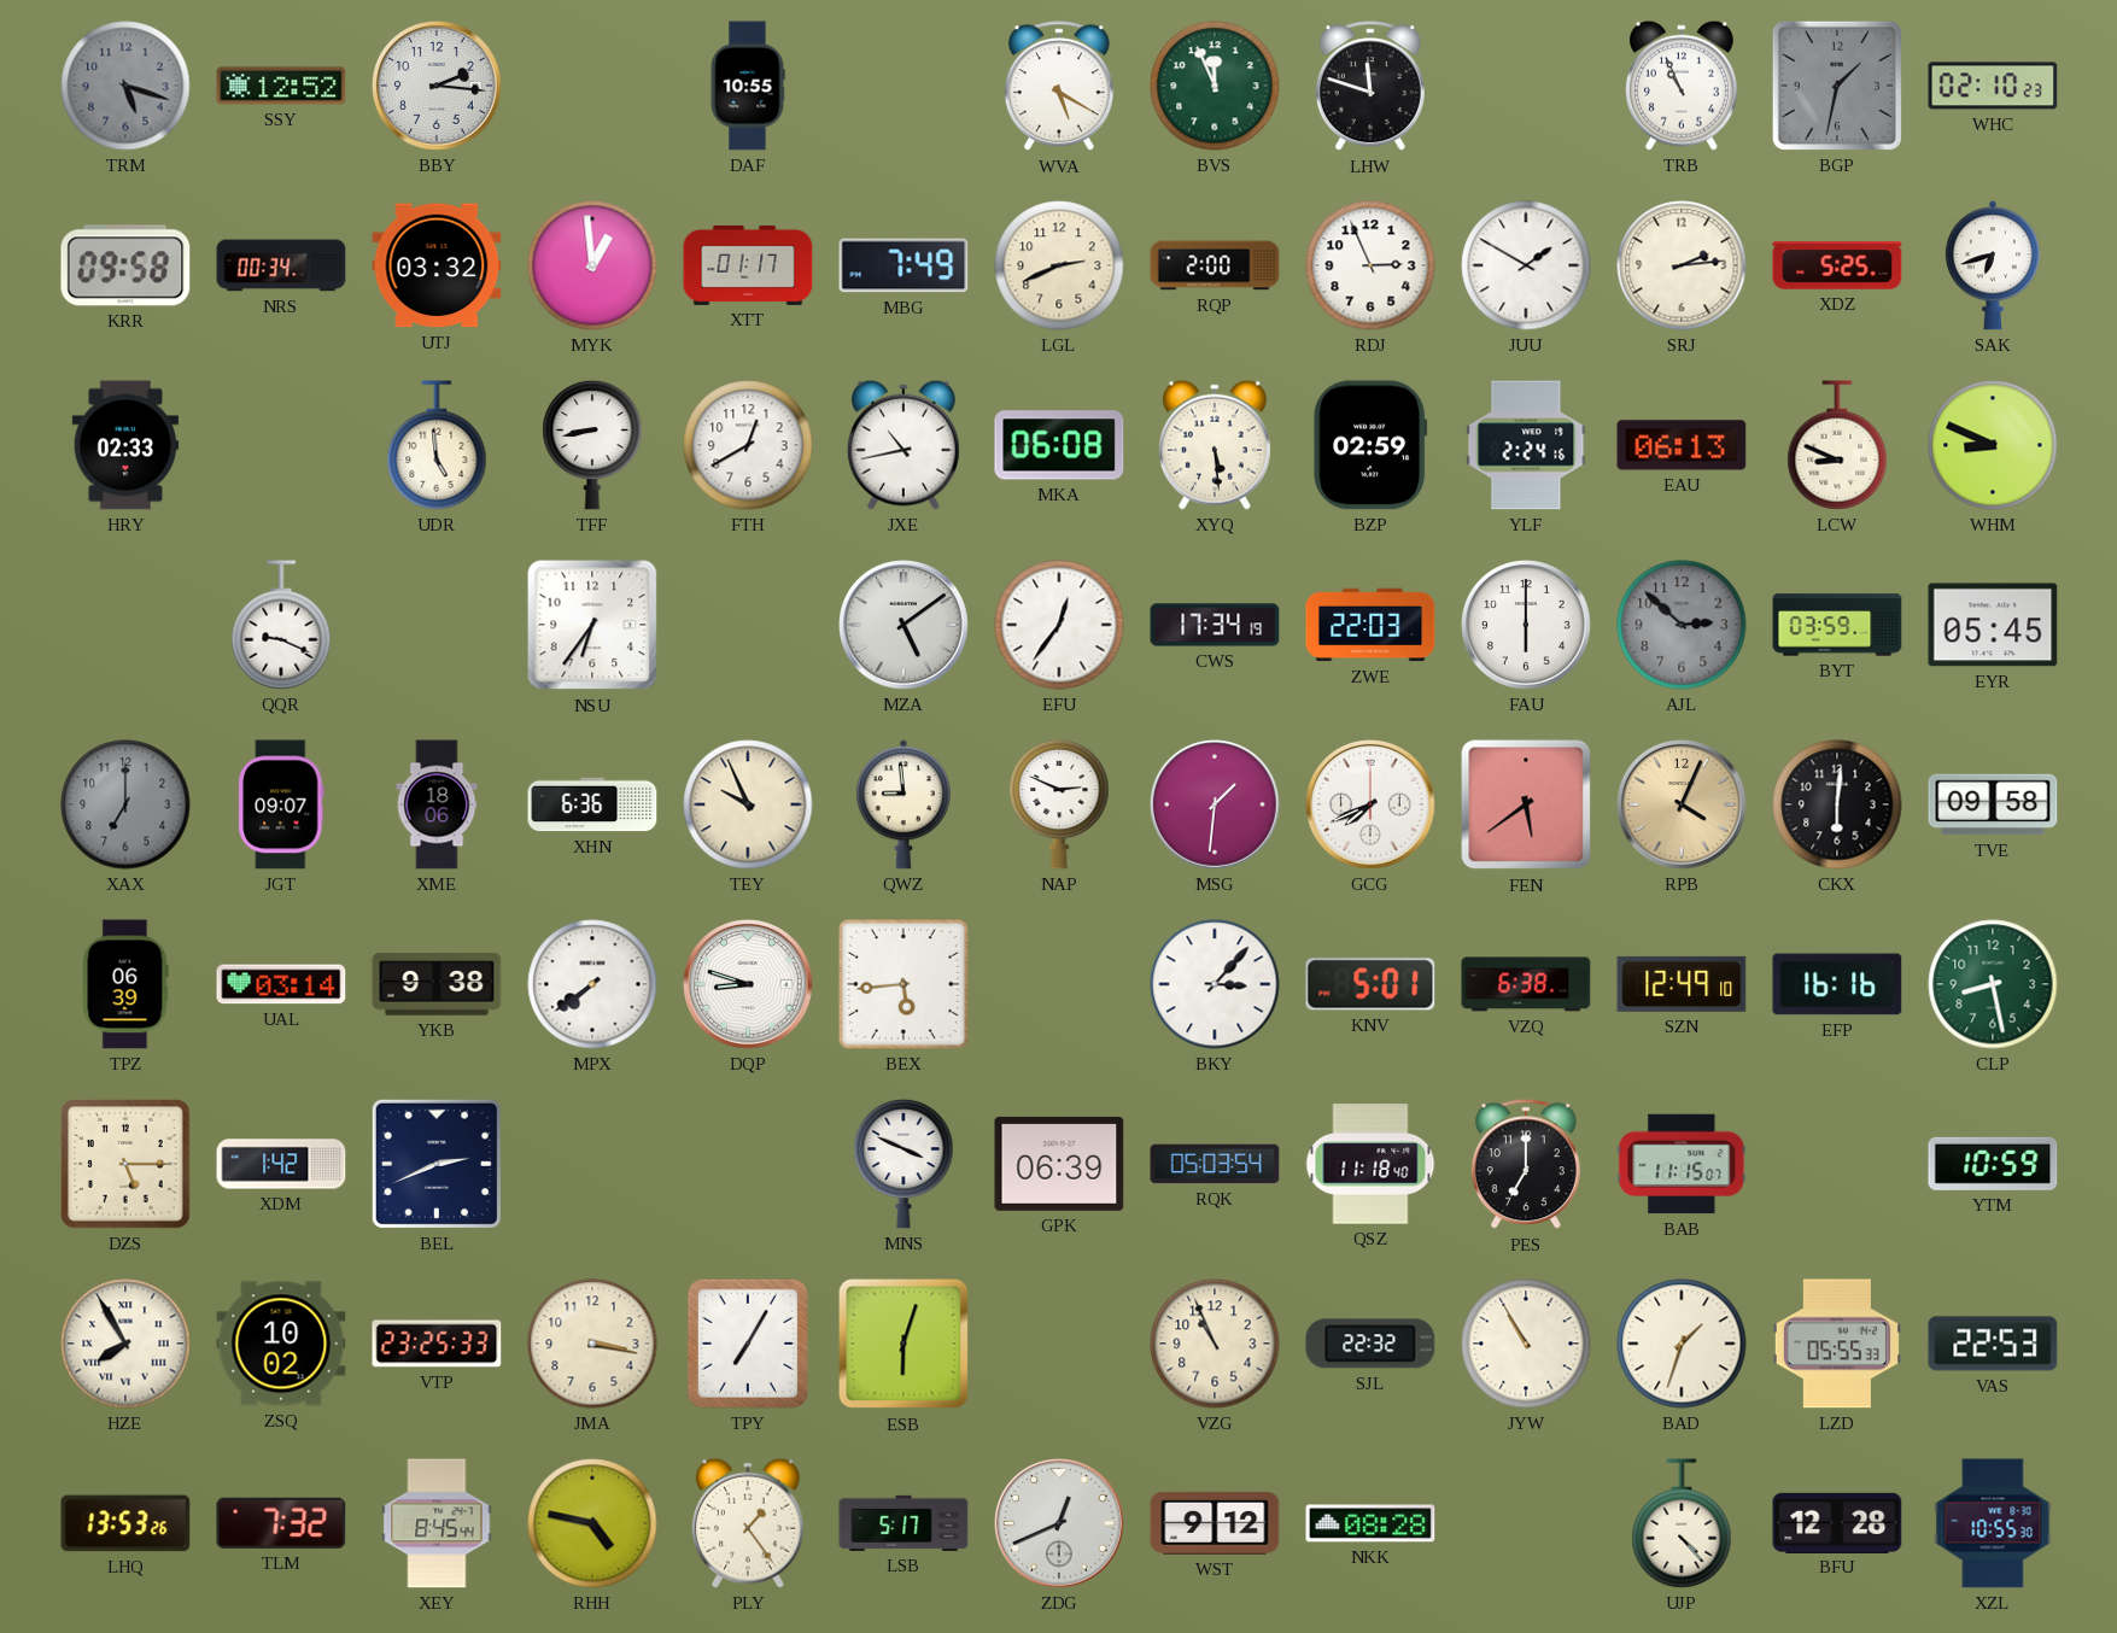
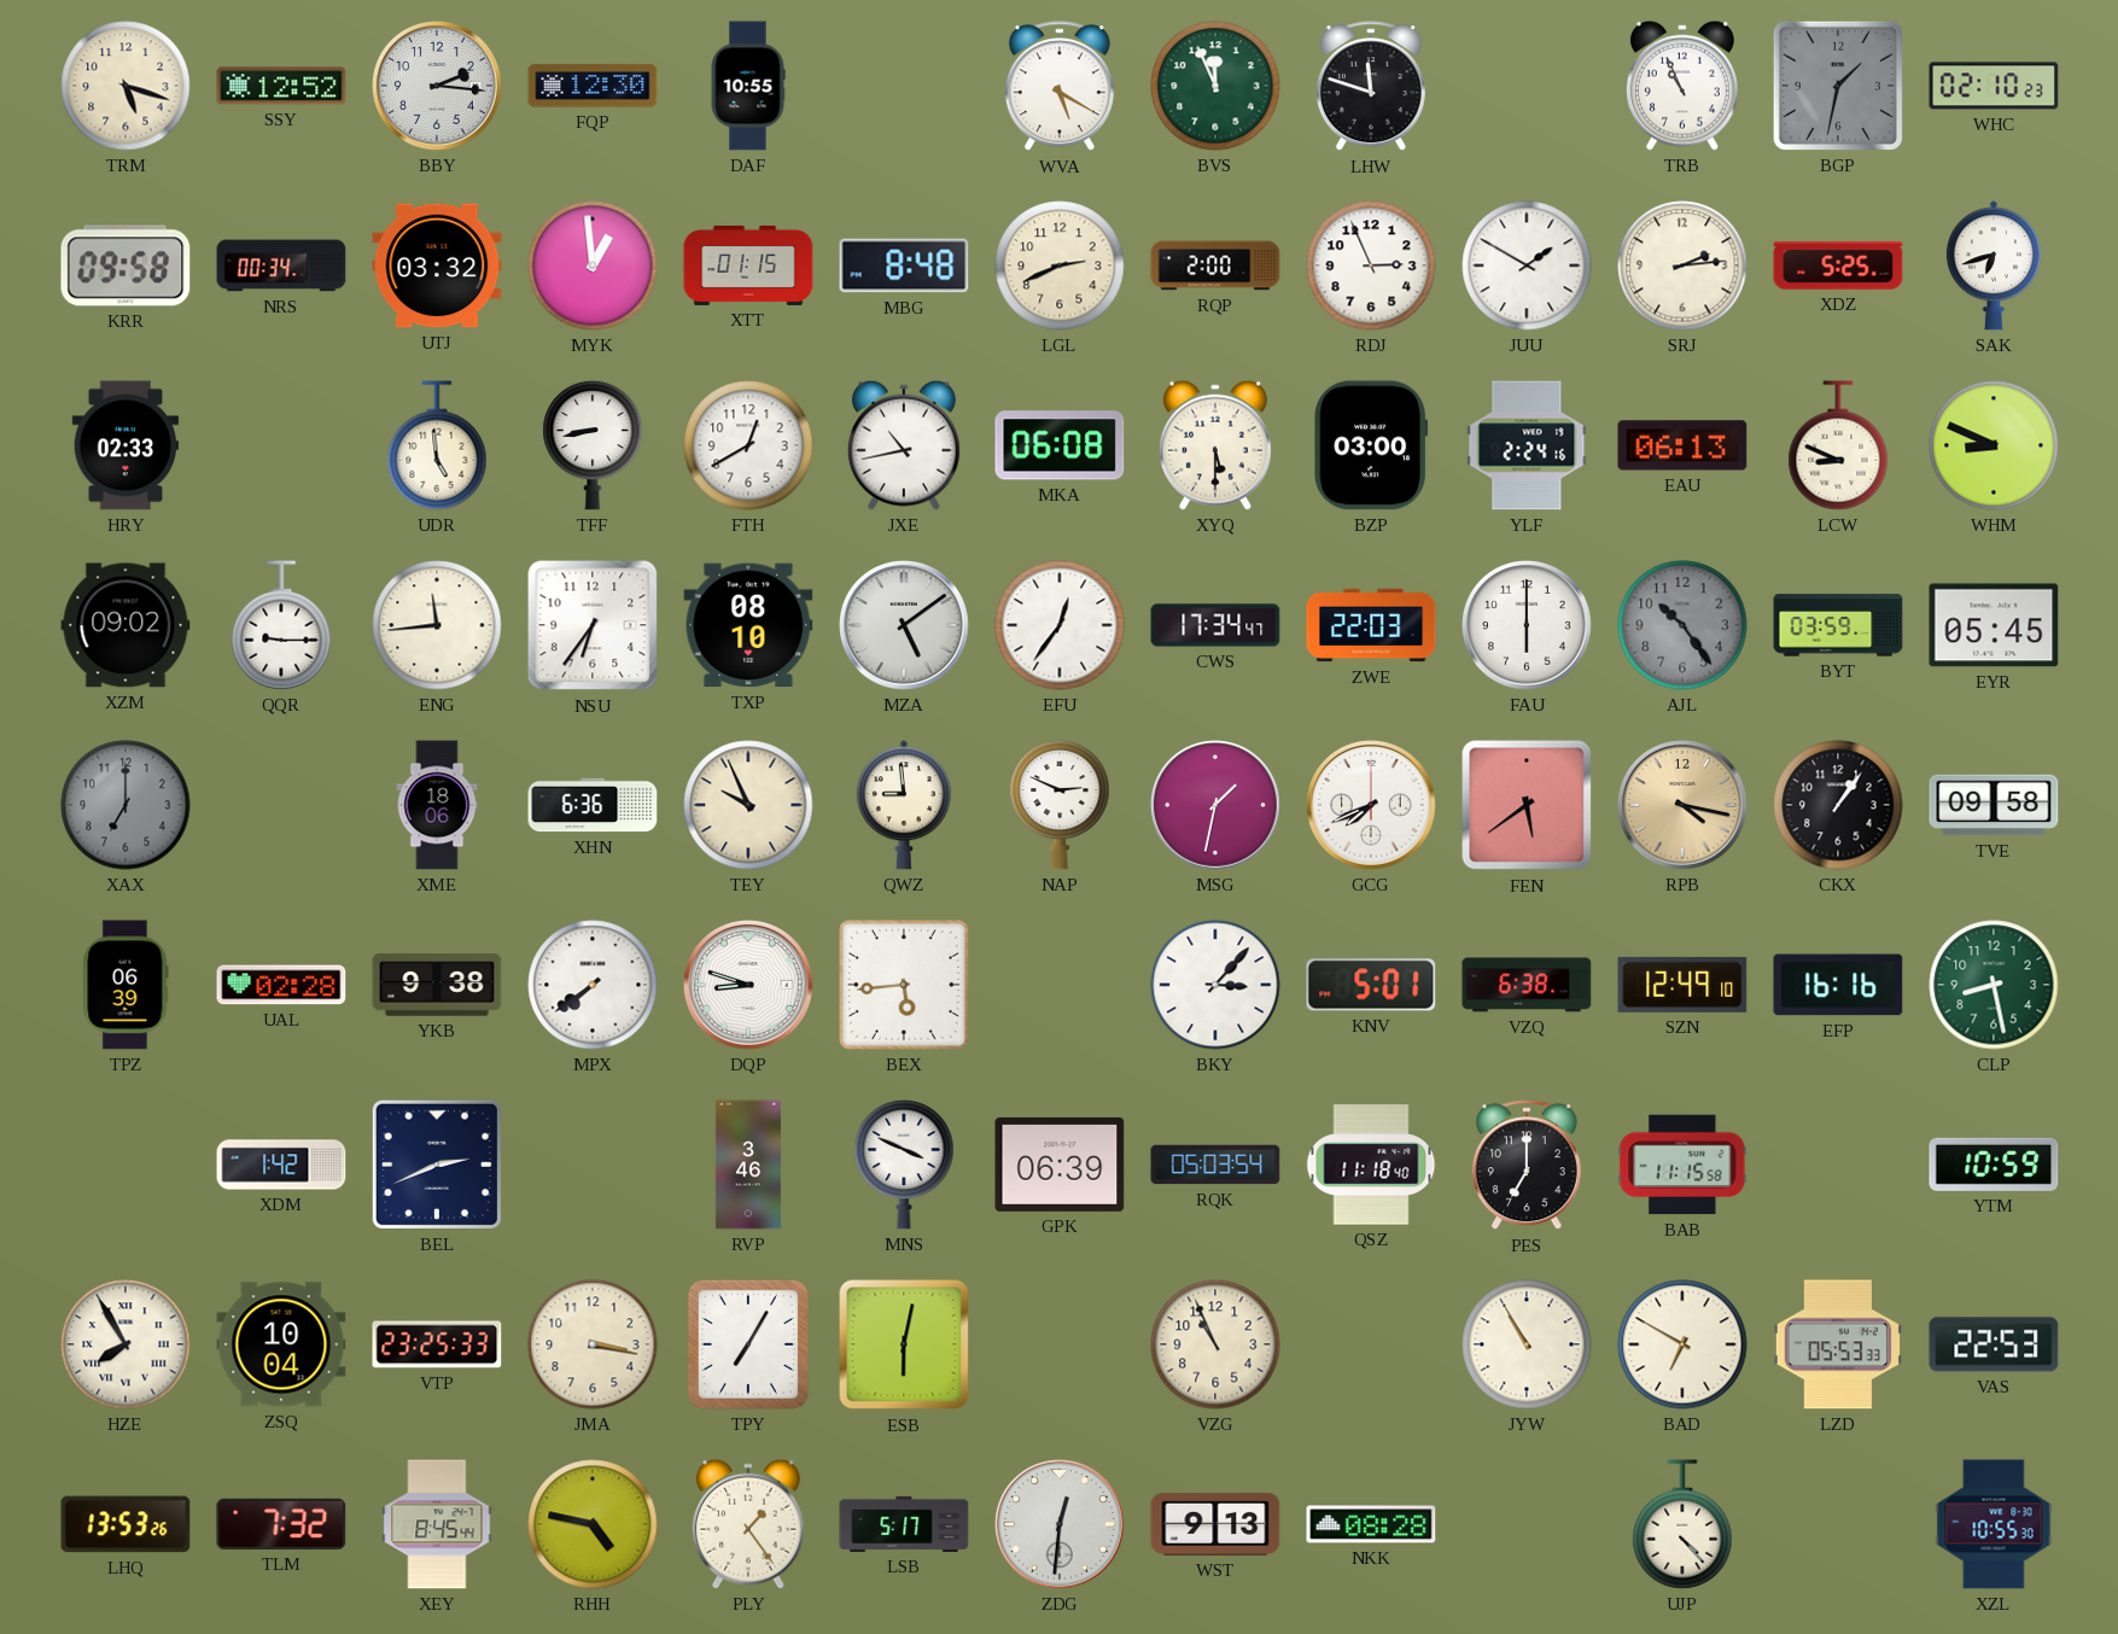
TRM dial: grey -> cream (126, 86)
FQP: none -> 12:30 (593, 86)
XTT: 01:17 -> 01:15 (748, 265)
MBG: 7:49 -> 8:48 (904, 265)
XYQ: 5:29 -> 5:30 (1215, 445)
BZP: 02:59 -> 03:00 (1371, 445)
XZM: none -> 09:02 (126, 625)
QQR: 9:19 -> 9:15 (281, 625)
ENG: none -> 11:44 (437, 625)
TXP: none -> 08:10 (748, 625)
CWS: 17:34:19 -> 17:34:47 (1215, 625)
AJL: 2:52 -> 10:24 (1682, 625)
JGT: 09:07 -> none (281, 804)
MSG: 1:31 -> 1:32 (1216, 806)
RPB: 4:04 -> 4:17 (1684, 806)
CKX: 6:01 -> 1:06 (1838, 805)
UAL: 03:14 -> 02:28 (281, 985)
DZS: 5:15 -> none (125, 1164)
RVP: none -> 3:46 (748, 1165)
BAB: 11:15:07 -> 11:15:58 (1682, 1165)
ZSQ: 10:02 -> 10:04 (281, 1344)
ESB: 6:03 -> 6:02 (904, 1344)
SJL: 22:32 -> none (1370, 1344)
BAD: 1:33 -> 6:50 (1682, 1344)
LZD: 05:55 -> 05:53 (1838, 1344)
ZDG: 12:41 -> 12:31 (1061, 1525)
WST: 9:12 -> 9:13 (1215, 1524)
BFU: 12:28 -> none (1837, 1522)
